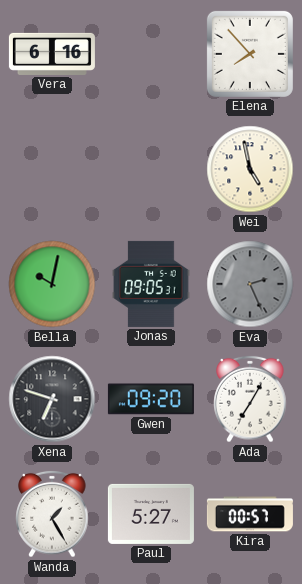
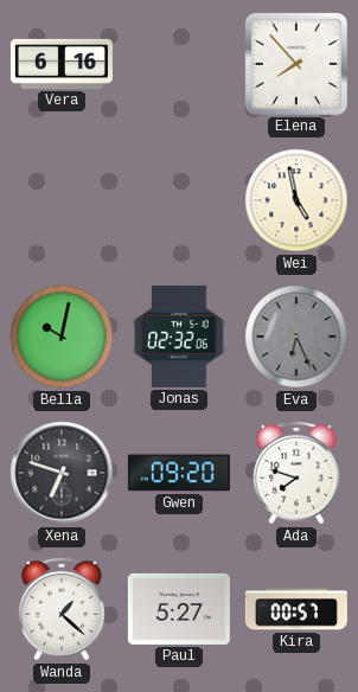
Jonas: 09:05 -> 02:32 (179, 337)
Eva: 2:26 -> 6:26 (296, 337)
Ada: 7:05 -> 7:48 (296, 473)
Wanda: 1:25 -> 1:22 (62, 609)
